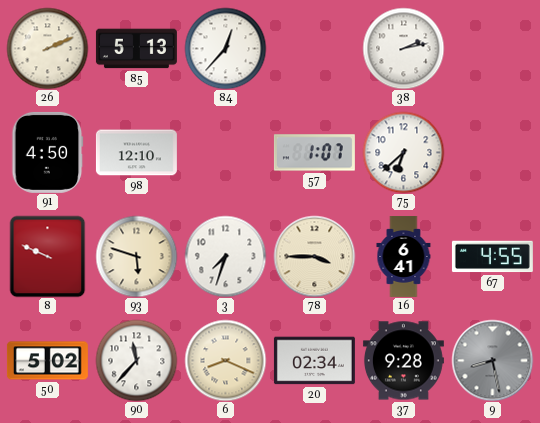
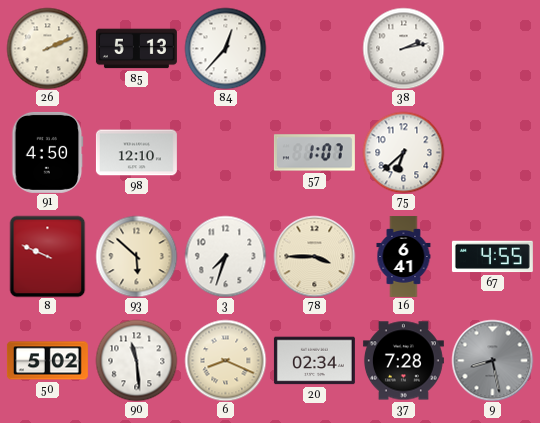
93: 5:48 -> 5:52 (136, 256)
90: 11:37 -> 11:29 (136, 360)
37: 9:28 -> 7:28 (403, 361)
